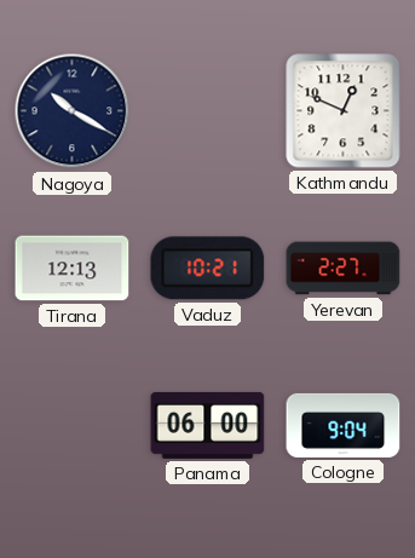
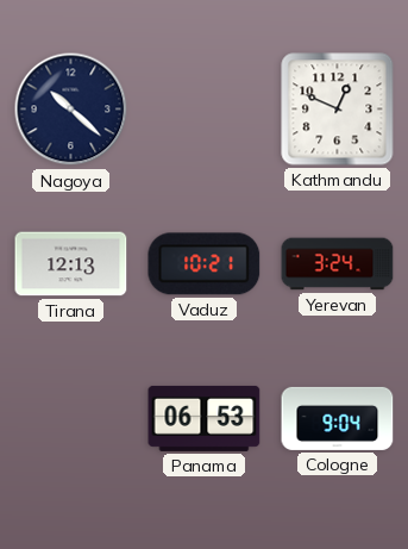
Nagoya: 10:20 -> 10:22 (71, 110)
Yerevan: 2:27 -> 3:24 (338, 264)
Panama: 06:00 -> 06:53 (205, 418)
